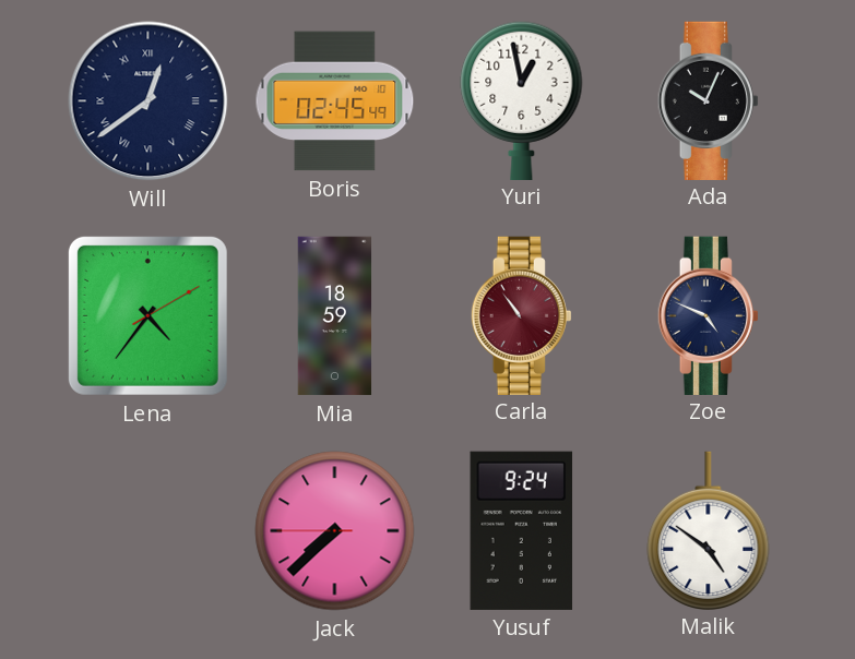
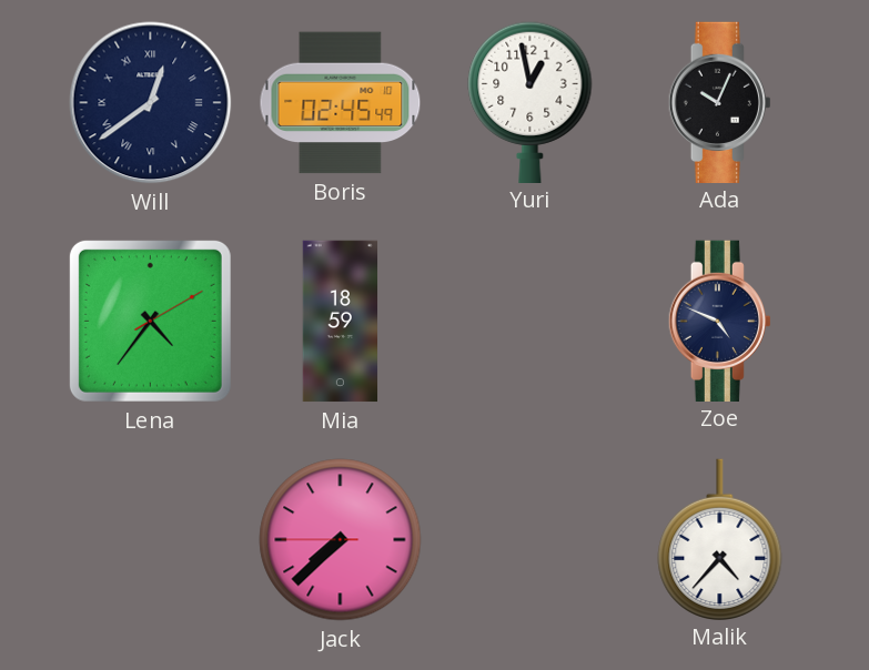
Carla: 10:54 -> none (521, 315)
Yusuf: 9:24 -> none (522, 530)
Malik: 4:51 -> 4:37 (720, 539)
